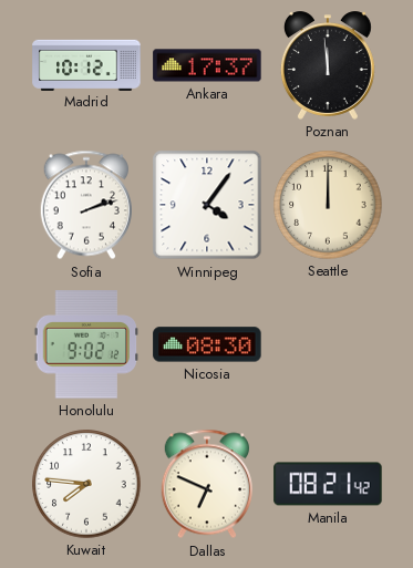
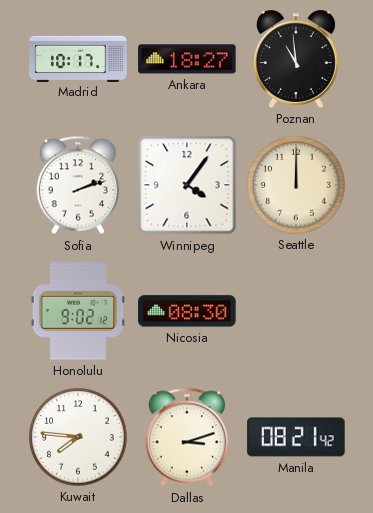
Madrid: 10:12 -> 10:17 (78, 58)
Ankara: 17:37 -> 18:27 (187, 59)
Poznan: 11:59 -> 10:59 (296, 59)
Dallas: 6:49 -> 3:12 (187, 437)
